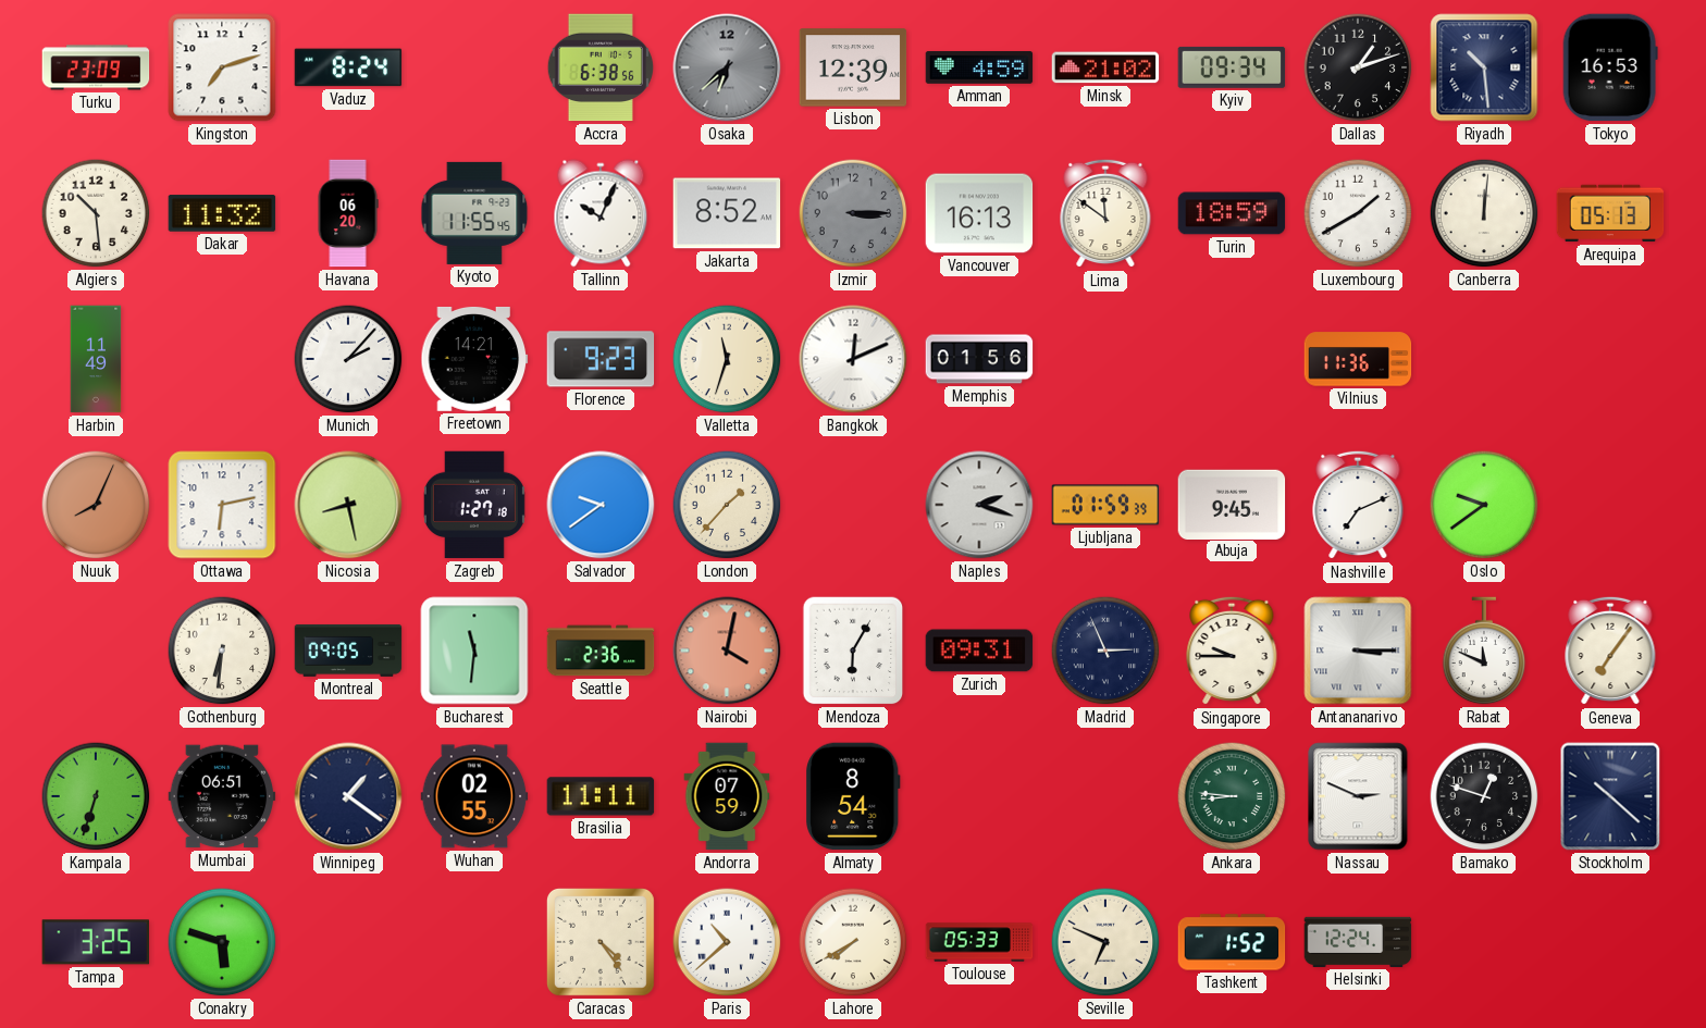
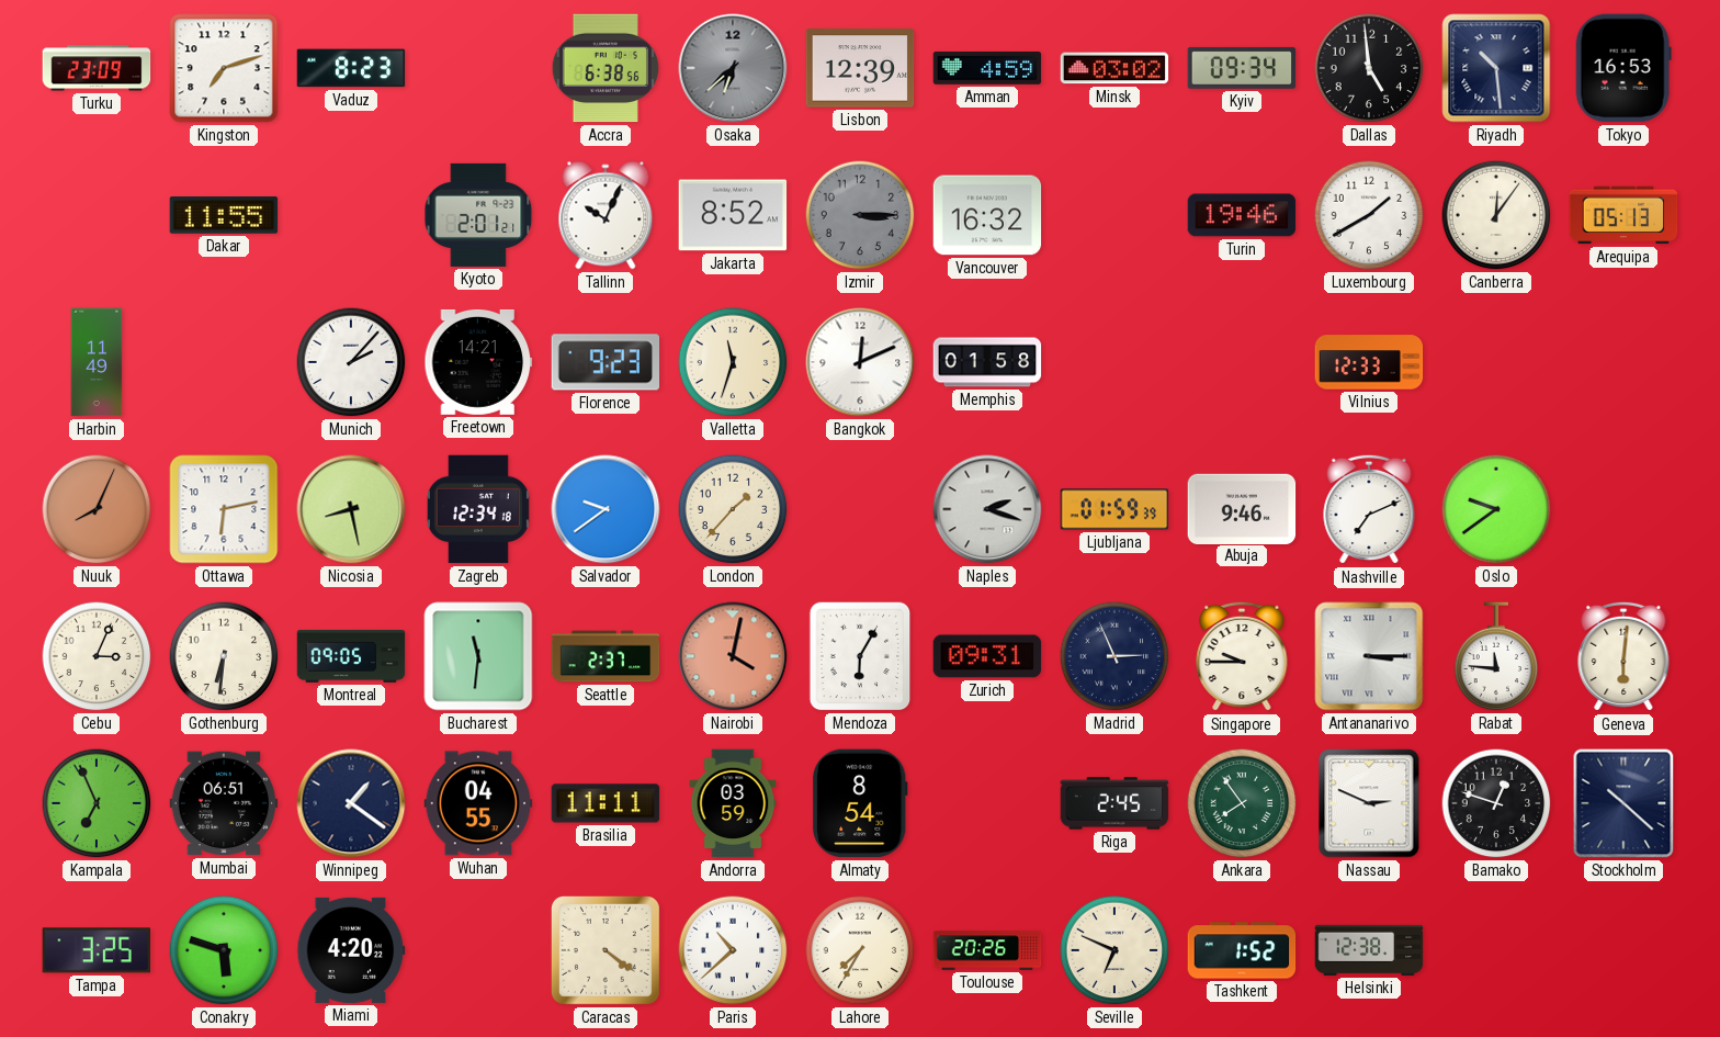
Vaduz: 8:24 -> 8:23 (351, 68)
Minsk: 21:02 -> 03:02 (1114, 68)
Dallas: 1:12 -> 4:59 (1369, 68)
Algiers: 10:29 -> none (96, 213)
Dakar: 11:32 -> 11:55 (224, 215)
Havana: 06:20 -> none (348, 213)
Kyoto: 11:55 -> 2:01 (478, 215)
Vancouver: 16:13 -> 16:32 (987, 215)
Lima: 11:51 -> none (1105, 213)
Turin: 18:59 -> 19:46 (1242, 215)
Canberra: 12:01 -> 12:06 (1496, 215)
Memphis: 01:56 -> 01:58 (987, 362)
Vilnius: 11:36 -> 12:33 (1369, 362)
Zagreb: 1:27 -> 12:34 (478, 509)
Abuja: 9:45 -> 9:46 (1242, 508)
Cebu: none -> 3:04 (97, 656)
Seattle: 2:36 -> 2:37 (606, 656)
Rabat: 11:49 -> 11:46 (1496, 656)
Geneva: 7:06 -> 6:01 (1623, 656)
Kampala: 6:33 -> 6:56 (97, 803)
Wuhan: 02:55 -> 04:55 (478, 803)
Andorra: 07:59 -> 03:59 (733, 803)
Riga: none -> 2:45 (1114, 803)
Ankara: 8:46 -> 7:54 (1242, 803)
Miami: none -> 4:20 (351, 950)
Caracas: 4:24 -> 4:21 (606, 950)
Lahore: 7:40 -> 7:35 (860, 950)
Toulouse: 05:33 -> 20:26 (987, 950)
Helsinki: 12:24 -> 12:38 (1369, 950)
